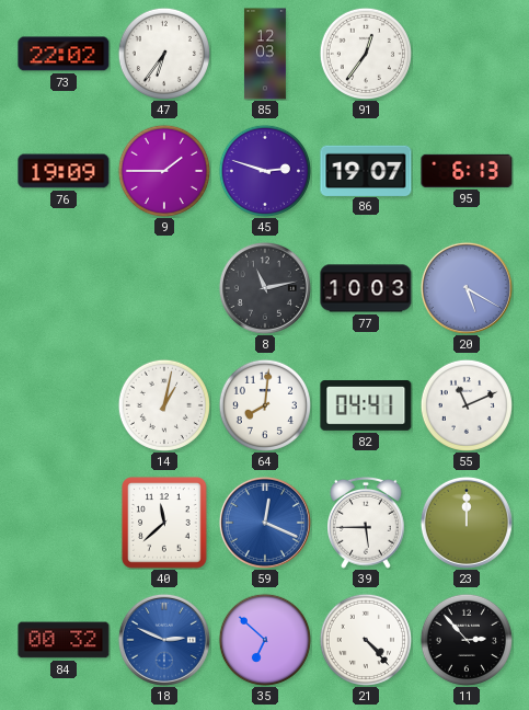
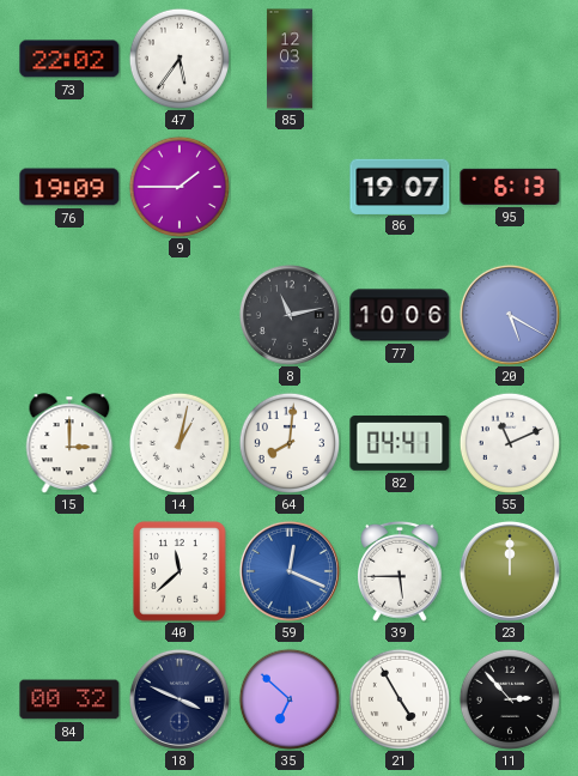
47: 6:36 -> 5:36 (180, 59)
91: 12:36 -> none (366, 54)
45: 2:48 -> none (265, 171)
77: 10:03 -> 10:06 (400, 315)
15: none -> 3:00 (69, 443)
18: 2:49 -> 3:49 (180, 699)
18 dial: blue -> navy (180, 699)
21: 4:23 -> 4:55 (400, 699)
